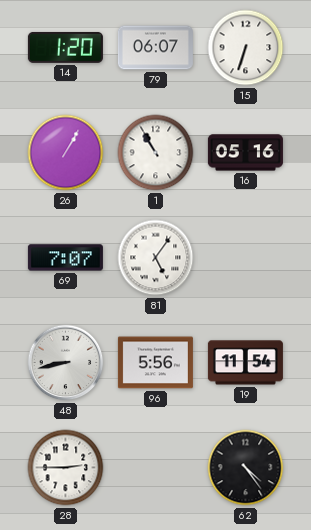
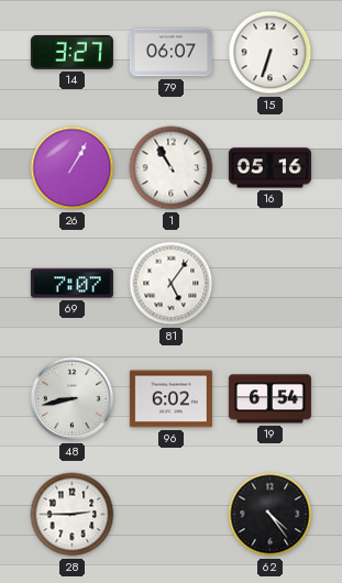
14: 1:20 -> 3:27 (71, 52)
96: 5:56 -> 6:02 (170, 399)
19: 11:54 -> 6:54 (269, 399)
